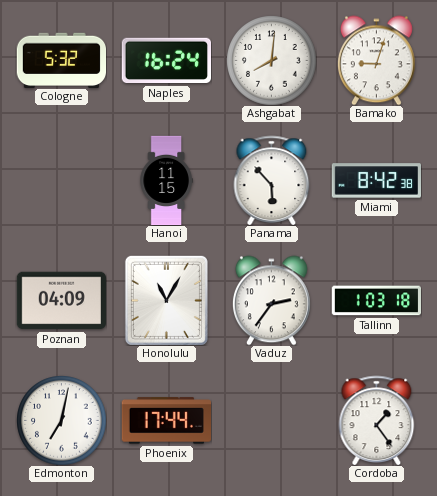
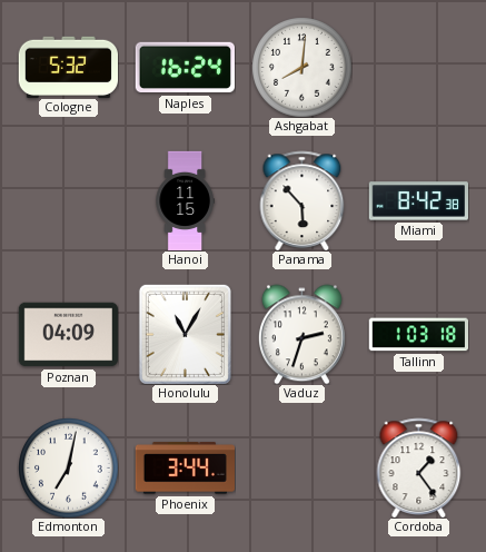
Bamako: 9:03 -> none (376, 60)
Vaduz: 2:36 -> 2:33 (301, 334)
Phoenix: 17:44 -> 3:44 (185, 469)
